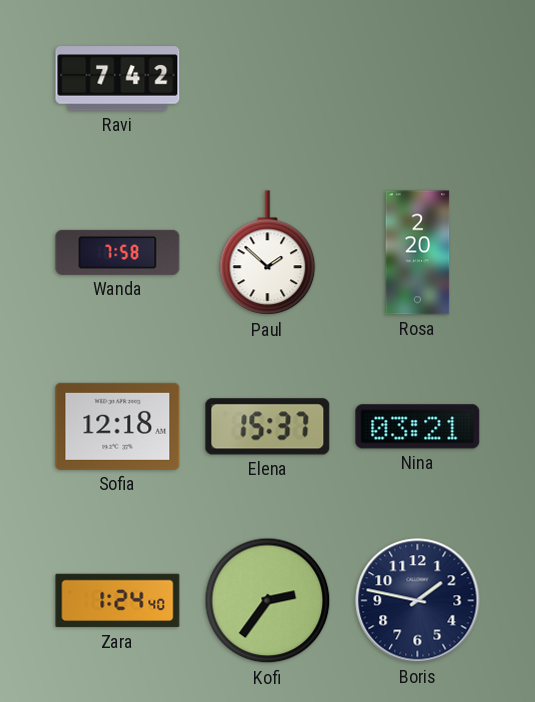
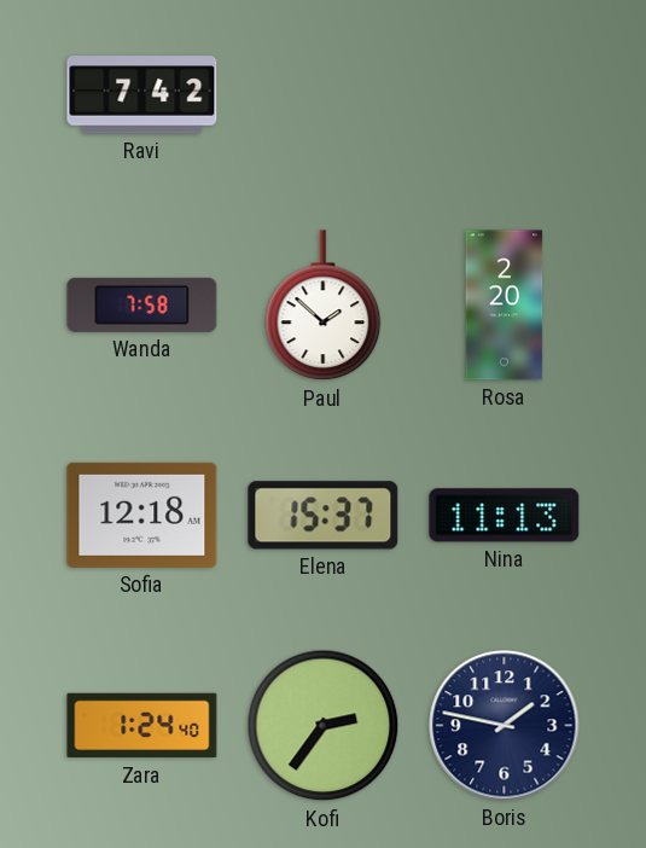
Nina: 03:21 -> 11:13 (505, 516)
